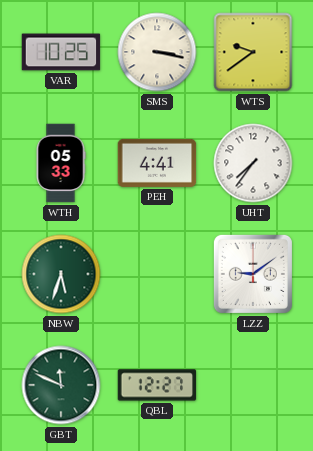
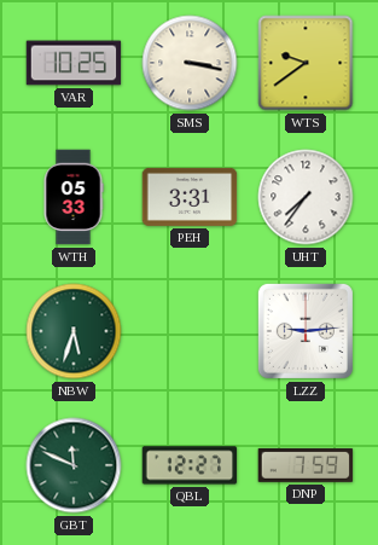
PEH: 4:41 -> 3:31 (190, 197)
LZZ: 9:09 -> 9:14 (306, 331)
DNP: none -> 7:59 (306, 465)
